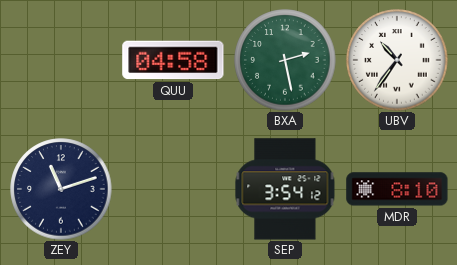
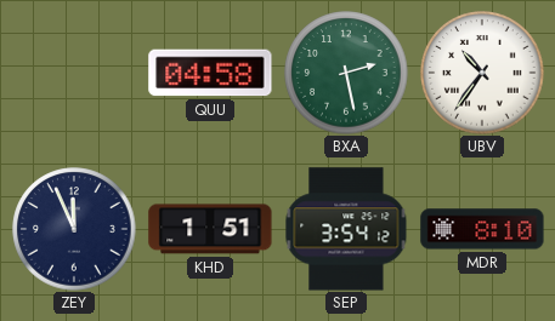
ZEY: 11:12 -> 11:56 (74, 229)
KHD: none -> 1:51 (210, 229)
